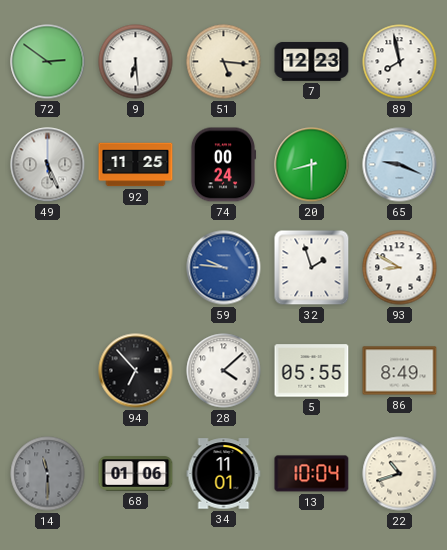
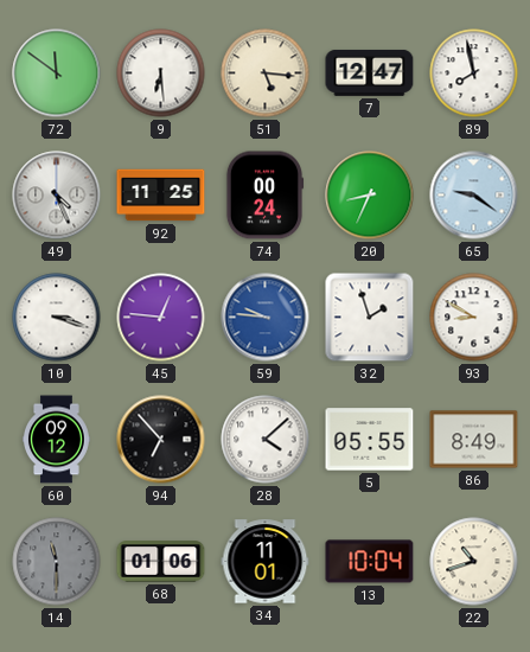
72: 2:51 -> 11:51 (57, 73)
7: 12:23 -> 12:47 (370, 72)
49: 5:26 -> 4:26 (57, 196)
20: 8:30 -> 8:34 (370, 196)
65: 9:19 -> 9:21 (474, 196)
10: none -> 3:18 (57, 318)
45: none -> 12:46 (161, 318)
60: none -> 09:12 (57, 440)
